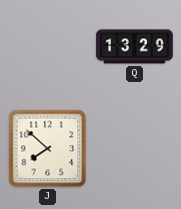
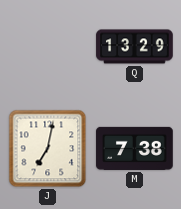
J: 7:52 -> 7:02 (48, 149)
M: none -> 7:38 (135, 148)
